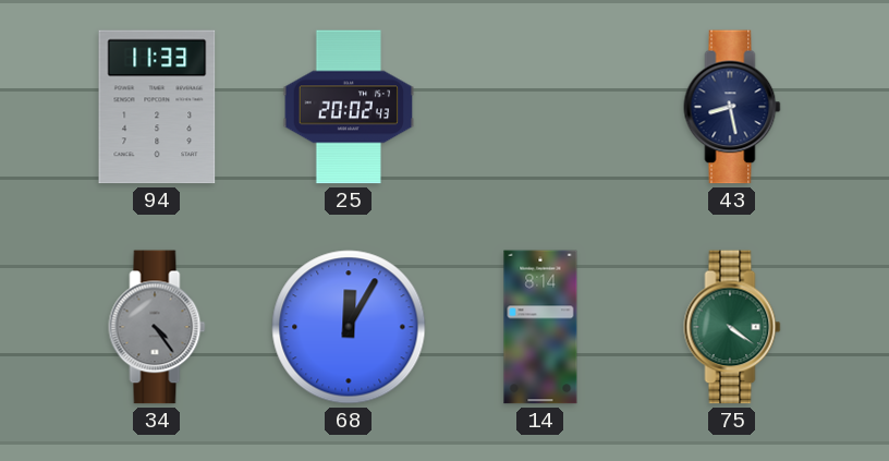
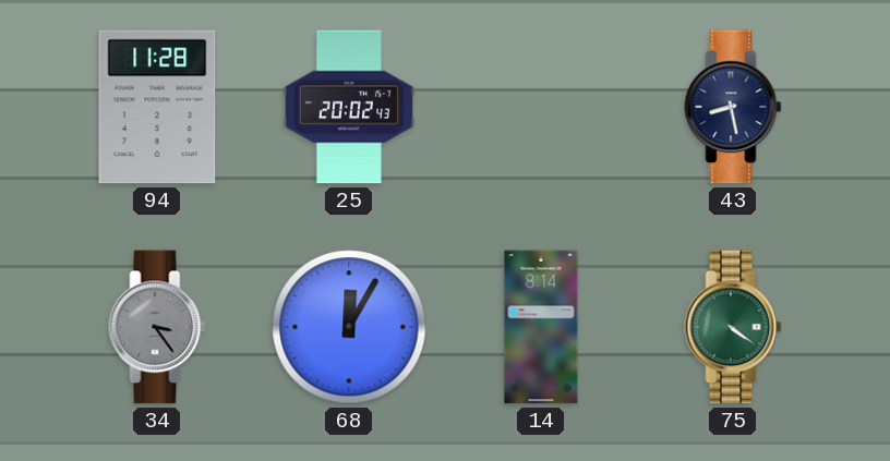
94: 11:33 -> 11:28 (157, 107)
34: 4:24 -> 3:24 (157, 327)
